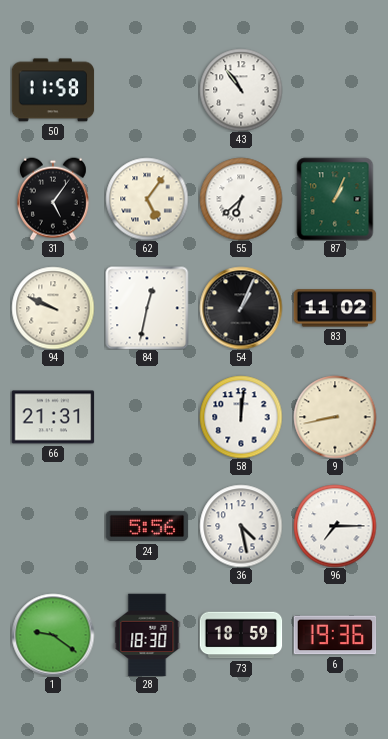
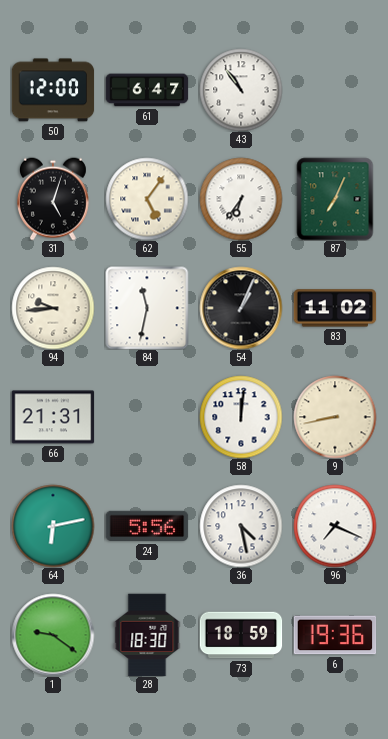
50: 11:58 -> 12:00 (53, 90)
61: none -> 6:47 (147, 90)
31: 5:06 -> 5:03 (53, 199)
55: 6:38 -> 6:36 (241, 199)
87: 1:04 -> 7:04 (335, 199)
94: 9:49 -> 9:44 (53, 308)
84: 12:32 -> 11:32 (147, 308)
64: none -> 6:13 (53, 526)
96: 7:15 -> 7:19 (335, 526)
